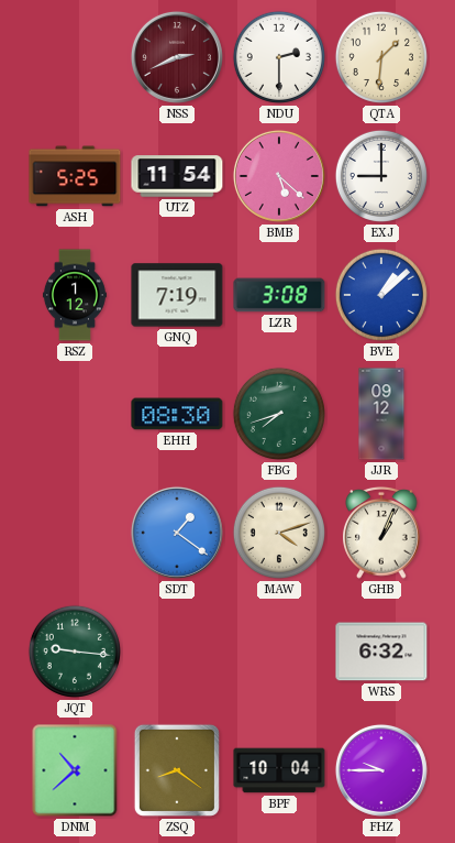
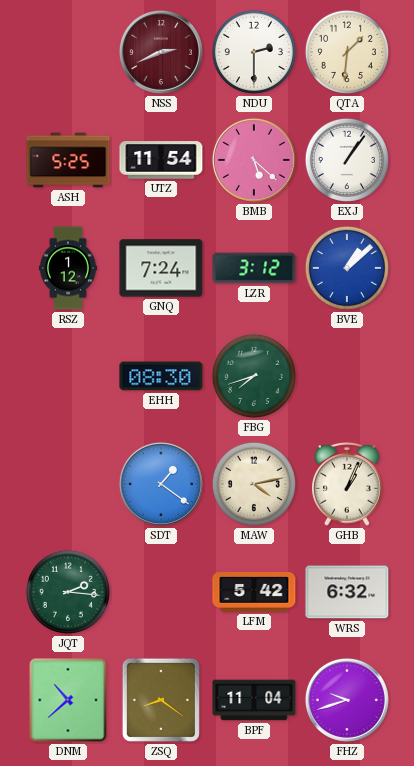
EXJ: 9:00 -> 1:06 (347, 160)
GNQ: 7:19 -> 7:24 (161, 268)
LZR: 3:08 -> 3:12 (254, 268)
JJR: 09:12 -> none (381, 414)
MAW: 4:12 -> 4:13 (254, 484)
JQT: 9:16 -> 2:16 (68, 592)
LFM: none -> 5:42 (254, 593)
BPF: 10:04 -> 11:04 (254, 700)
FHZ: 9:45 -> 9:42 (347, 700)
